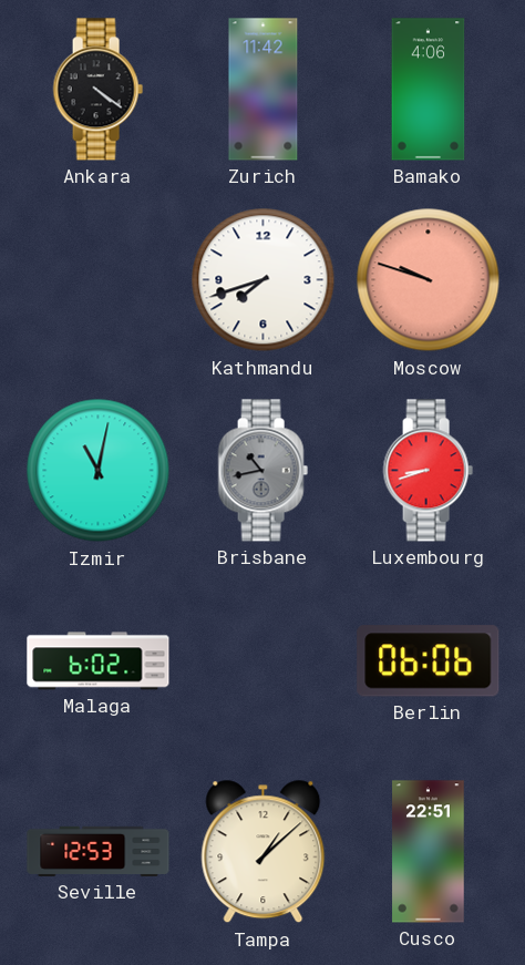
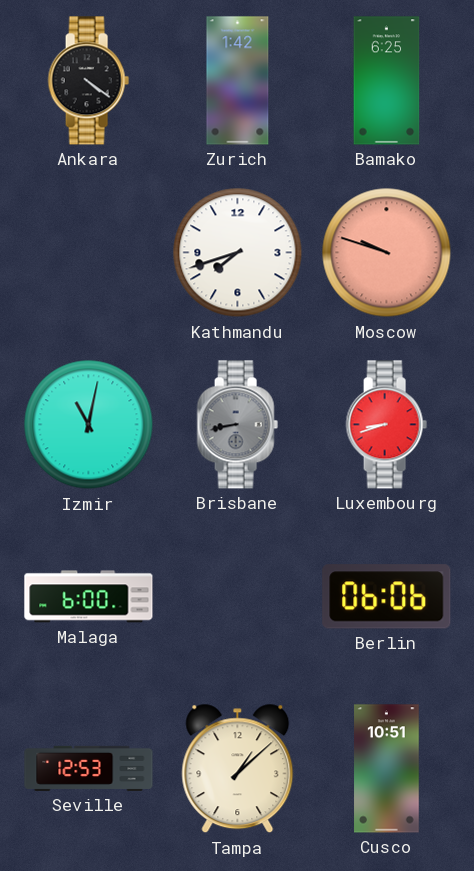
Zurich: 11:42 -> 1:42 (238, 81)
Bamako: 4:06 -> 6:25 (387, 81)
Brisbane: 10:43 -> 8:43 (237, 425)
Malaga: 6:02 -> 6:00 (89, 597)
Cusco: 22:51 -> 10:51 (387, 769)
